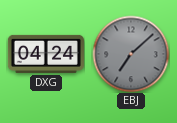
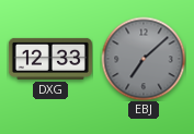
DXG: 04:24 -> 12:33 (50, 59)
